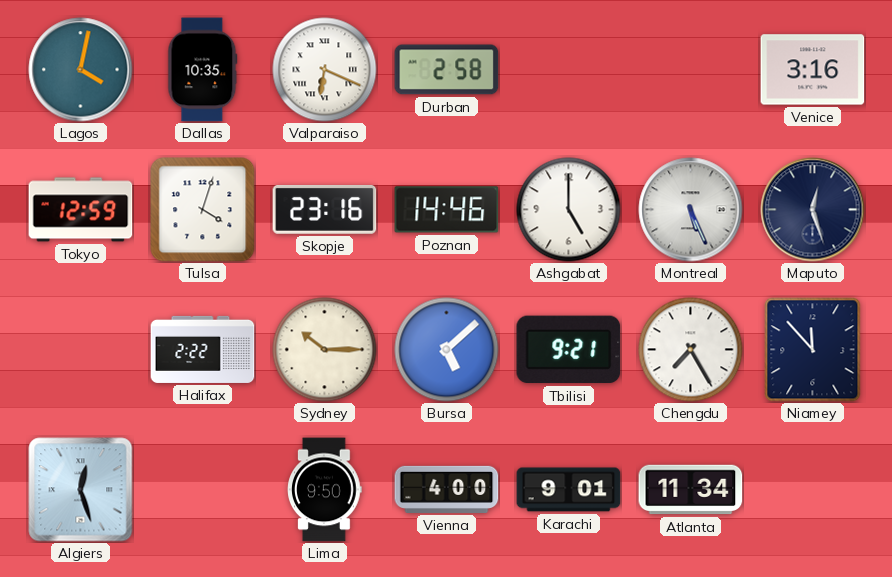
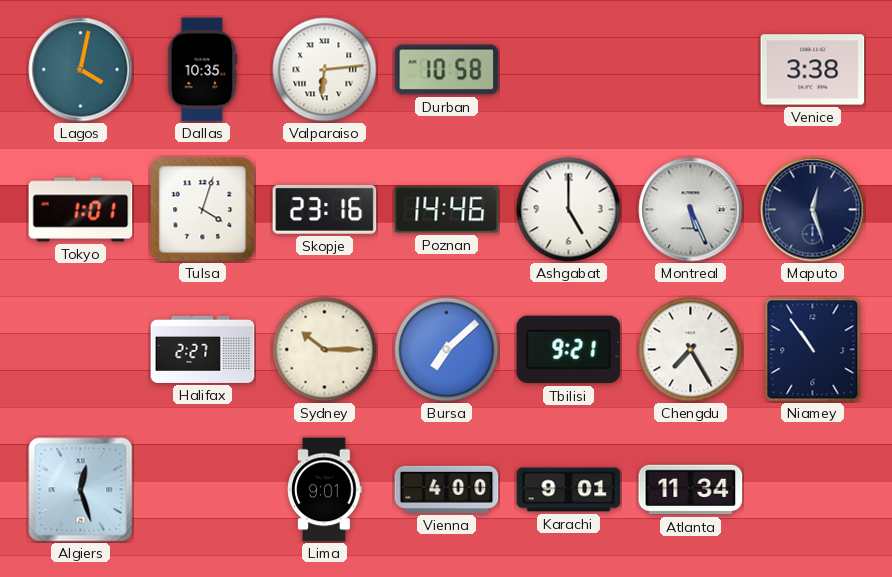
Valparaiso: 6:19 -> 6:14 (325, 70)
Durban: 2:58 -> 10:58 (447, 70)
Venice: 3:16 -> 3:38 (813, 70)
Tokyo: 12:59 -> 1:01 (81, 210)
Halifax: 2:22 -> 2:27 (203, 349)
Bursa: 5:08 -> 7:08 (447, 350)
Niamey: 11:53 -> 10:54 (813, 350)
Lima: 9:50 -> 9:01 (325, 490)
